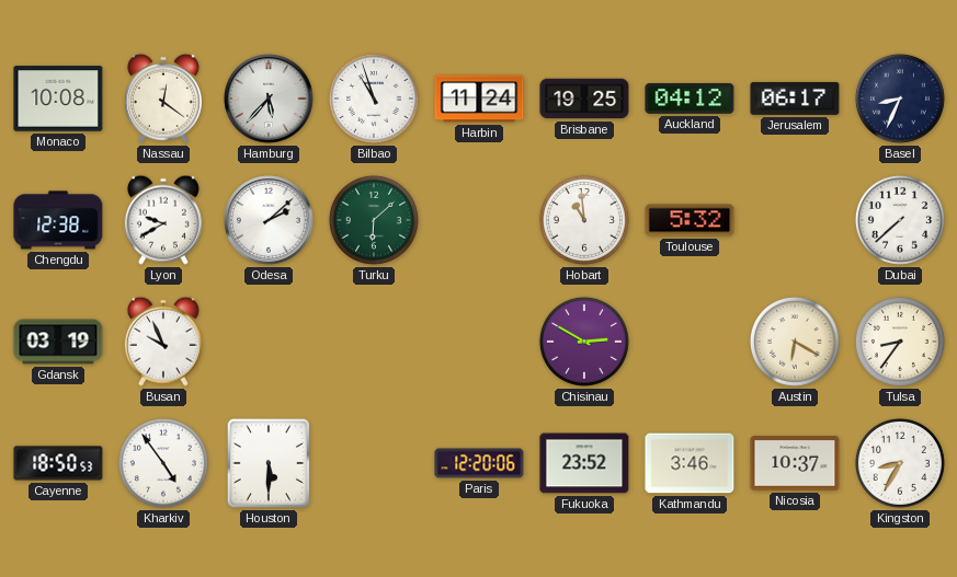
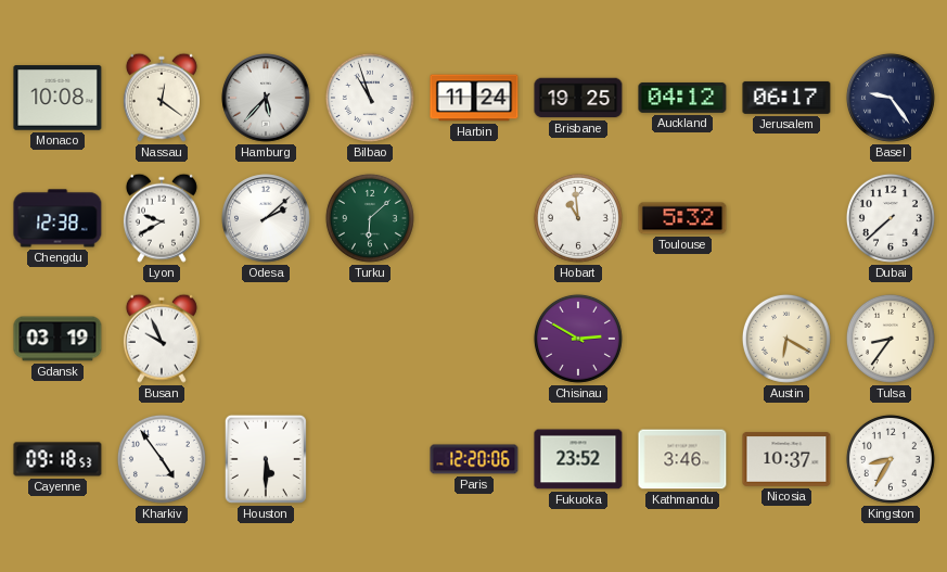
Basel: 8:34 -> 9:24 (891, 98)
Cayenne: 18:50 -> 09:18 (57, 459)
